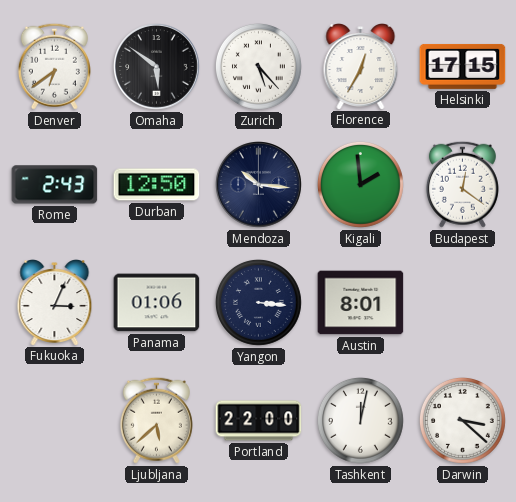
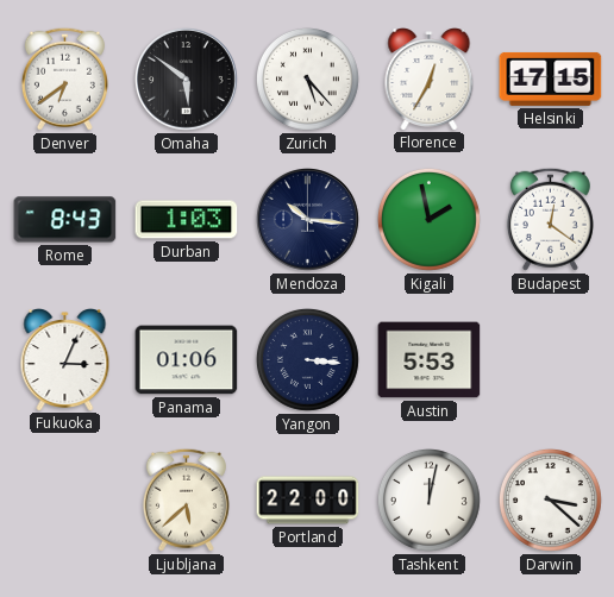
Rome: 2:43 -> 8:43 (65, 220)
Durban: 12:50 -> 1:03 (187, 220)
Kigali: 1:59 -> 1:58 (430, 220)
Austin: 8:01 -> 5:53 (430, 360)
